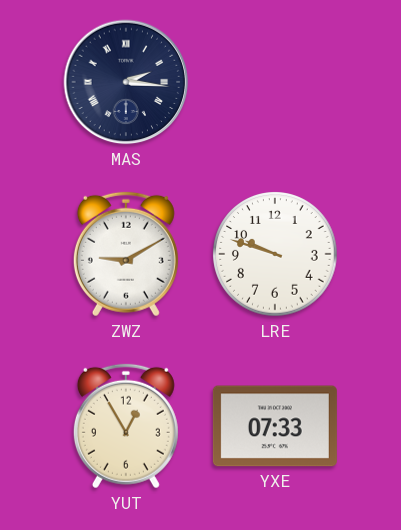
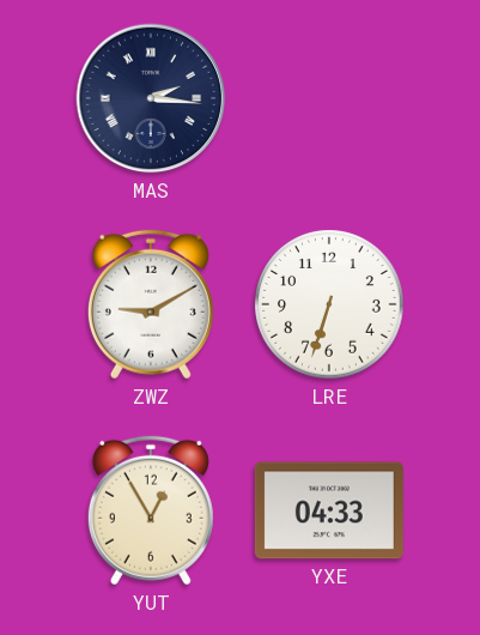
LRE: 9:48 -> 6:33 (329, 304)
YXE: 07:33 -> 04:33 (329, 510)
